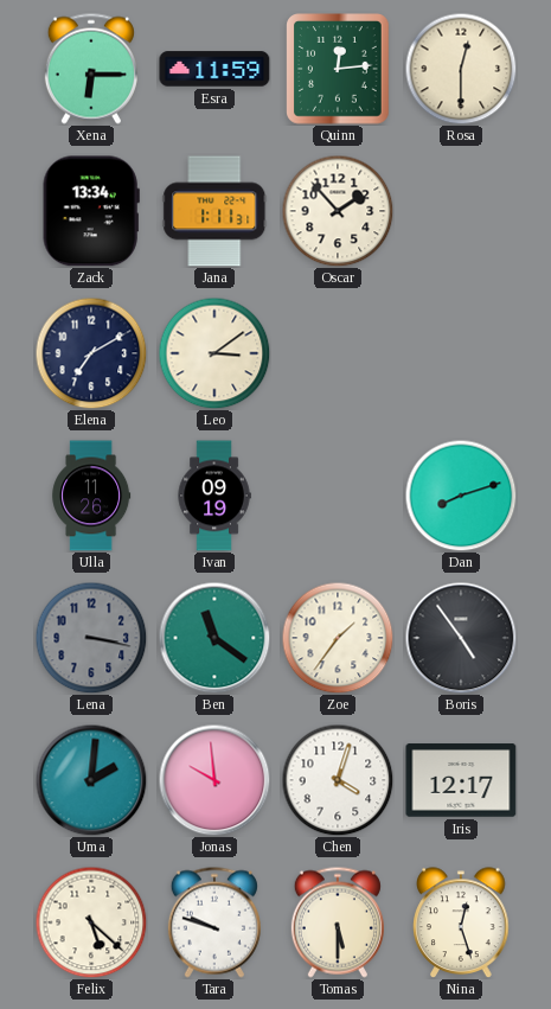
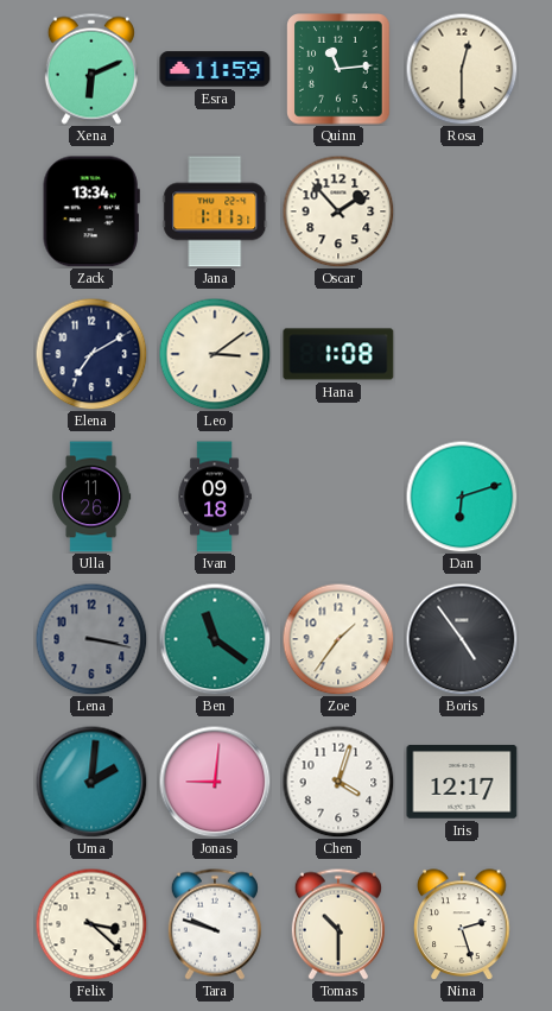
Xena: 6:15 -> 6:11 (91, 69)
Quinn: 12:14 -> 11:14 (338, 69)
Hana: none -> 1:08 (338, 354)
Ivan: 09:19 -> 09:18 (215, 497)
Dan: 8:12 -> 6:12 (462, 497)
Jonas: 9:59 -> 9:01 (215, 782)
Felix: 5:22 -> 3:22 (91, 924)
Tomas: 5:30 -> 10:30 (338, 924)
Nina: 12:27 -> 2:27 (462, 924)
